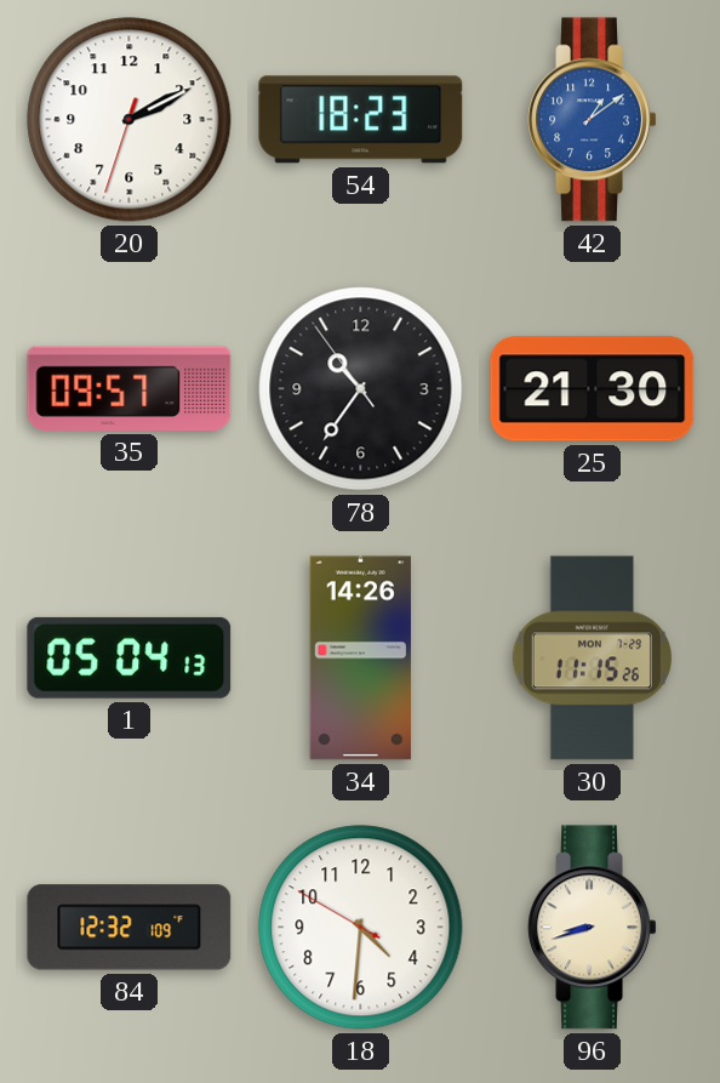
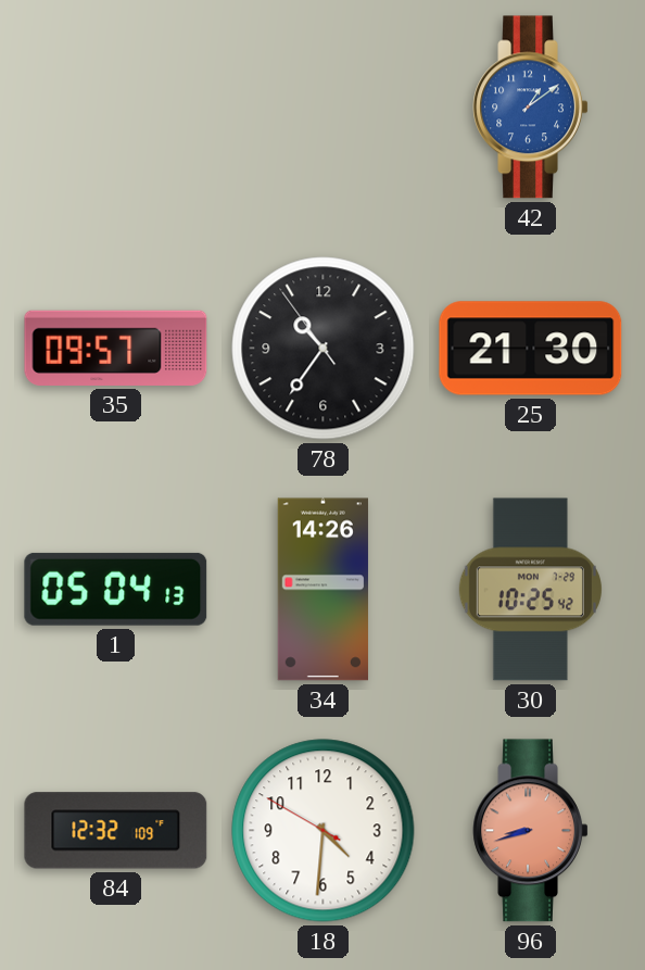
20: 2:10 -> none (130, 120)
54: 18:23 -> none (361, 120)
30: 11:15 -> 10:25 (530, 590)
96 dial: cream -> salmon (531, 831)
